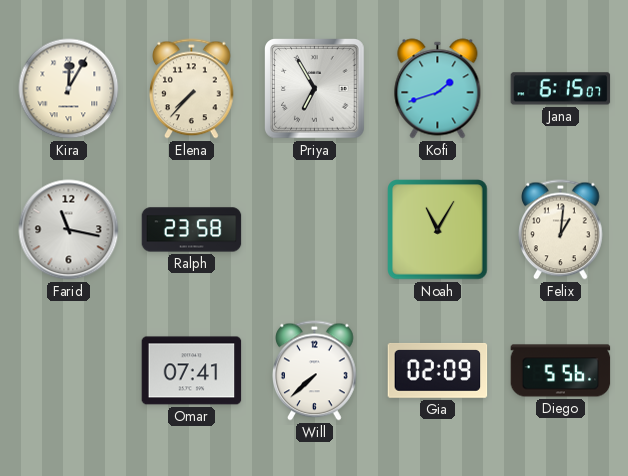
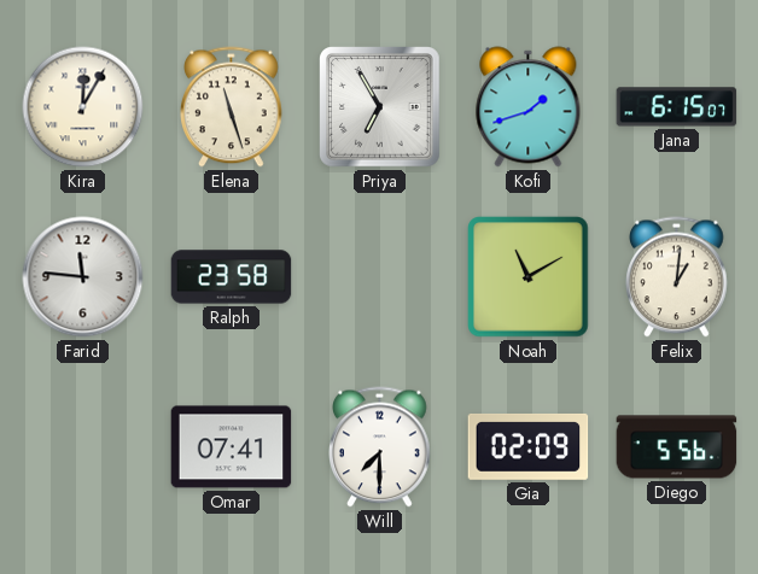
Elena: 7:37 -> 11:27 (232, 107)
Farid: 11:17 -> 11:46 (83, 277)
Noah: 11:05 -> 11:10 (529, 277)
Will: 7:38 -> 7:30 (380, 447)
